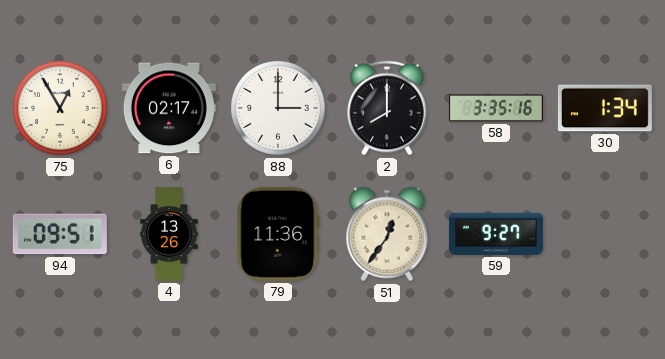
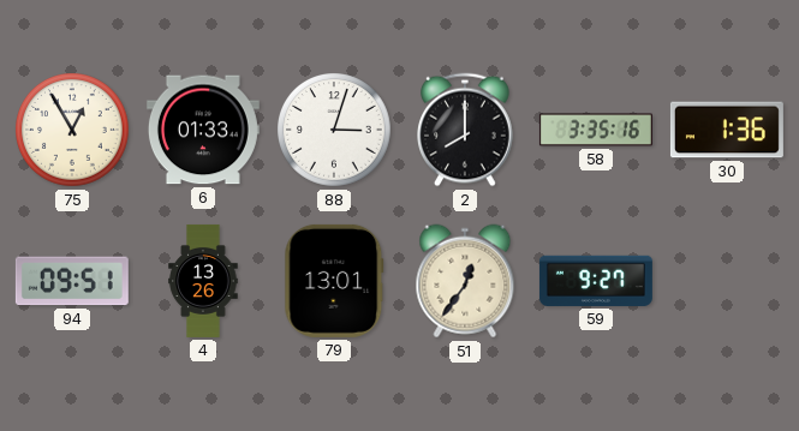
6: 02:17 -> 01:33 (203, 130)
88: 3:00 -> 3:03 (335, 131)
30: 1:34 -> 1:36 (727, 130)
79: 11:36 -> 13:01 (334, 281)
